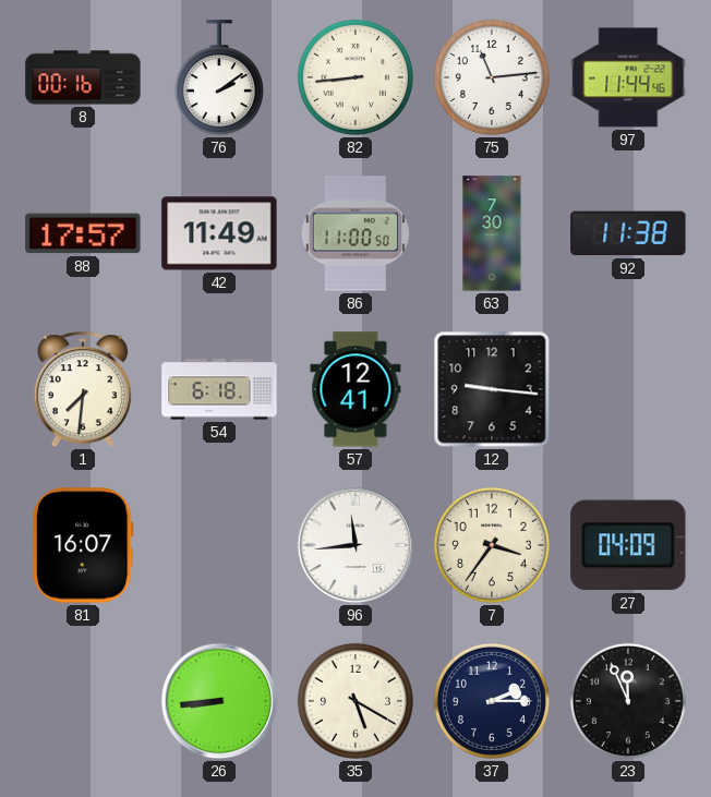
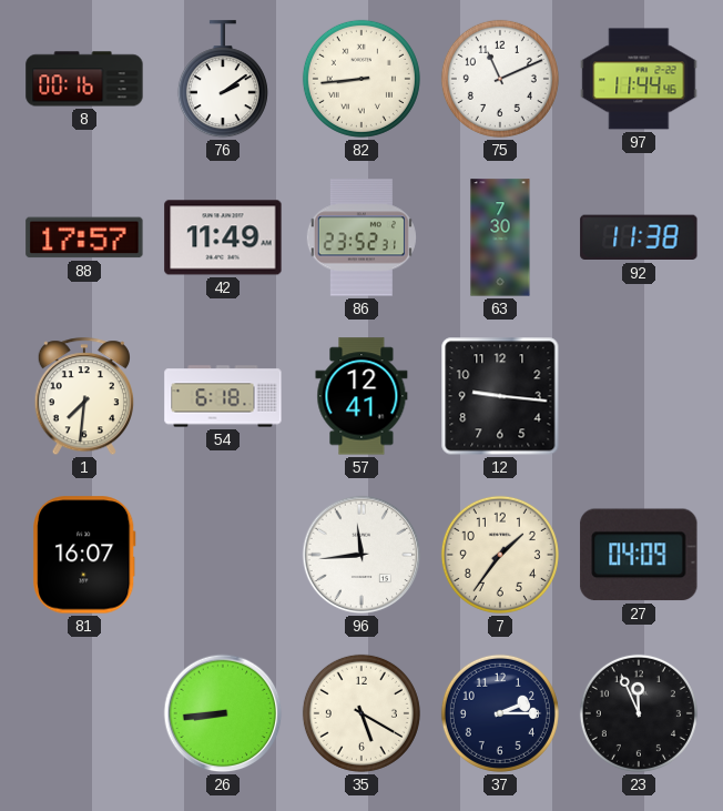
75: 11:14 -> 11:11 (500, 79)
86: 11:00 -> 23:52 (361, 237)
7: 3:36 -> 1:36 (500, 555)
